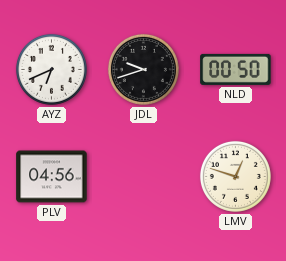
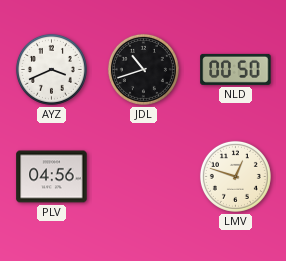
AYZ: 6:41 -> 3:41 (51, 69)
JDL: 9:42 -> 10:42 (143, 69)
